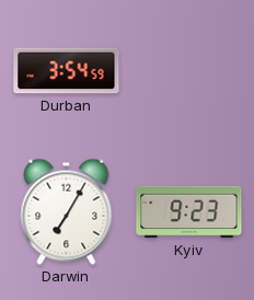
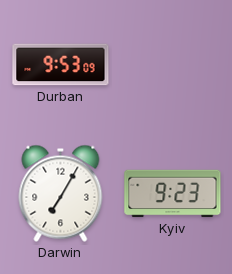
Durban: 3:54 -> 9:53 (61, 65)
